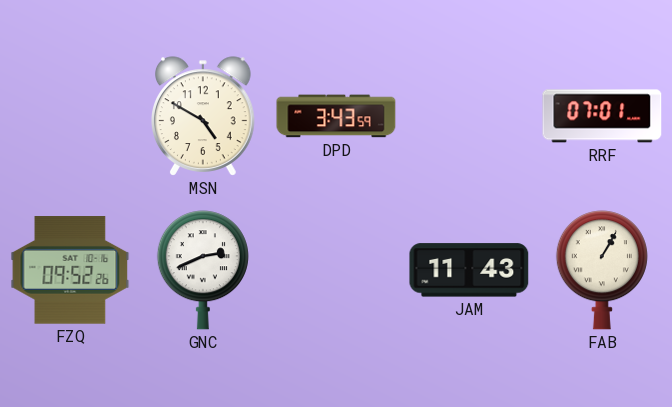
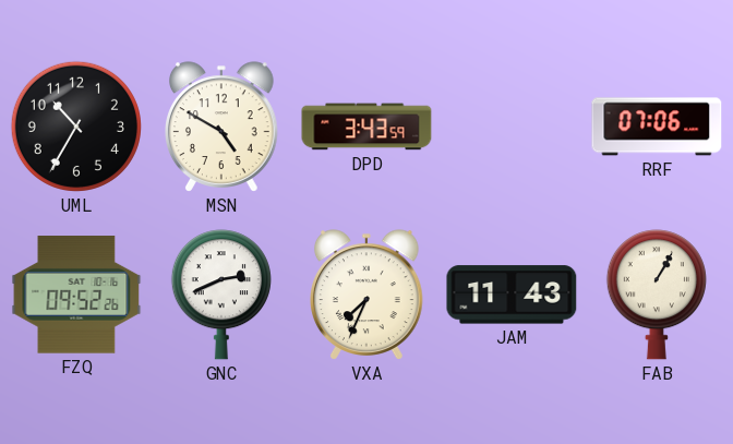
UML: none -> 10:35 (76, 127)
RRF: 07:01 -> 07:06 (657, 127)
VXA: none -> 7:34 (368, 295)
